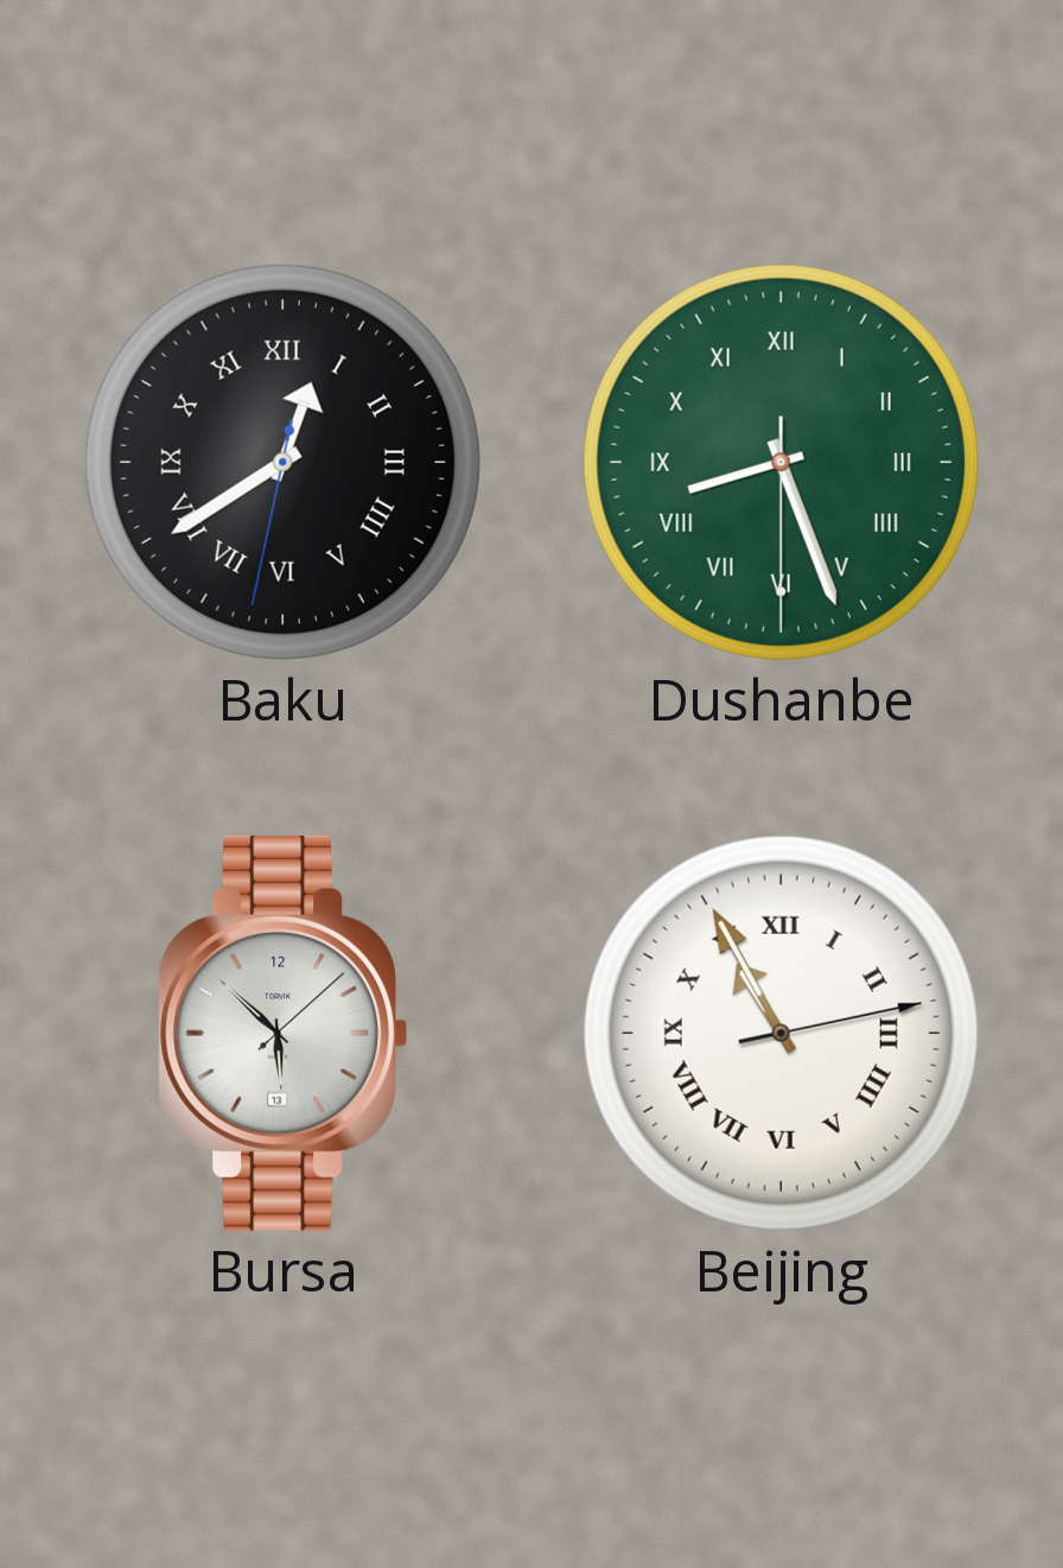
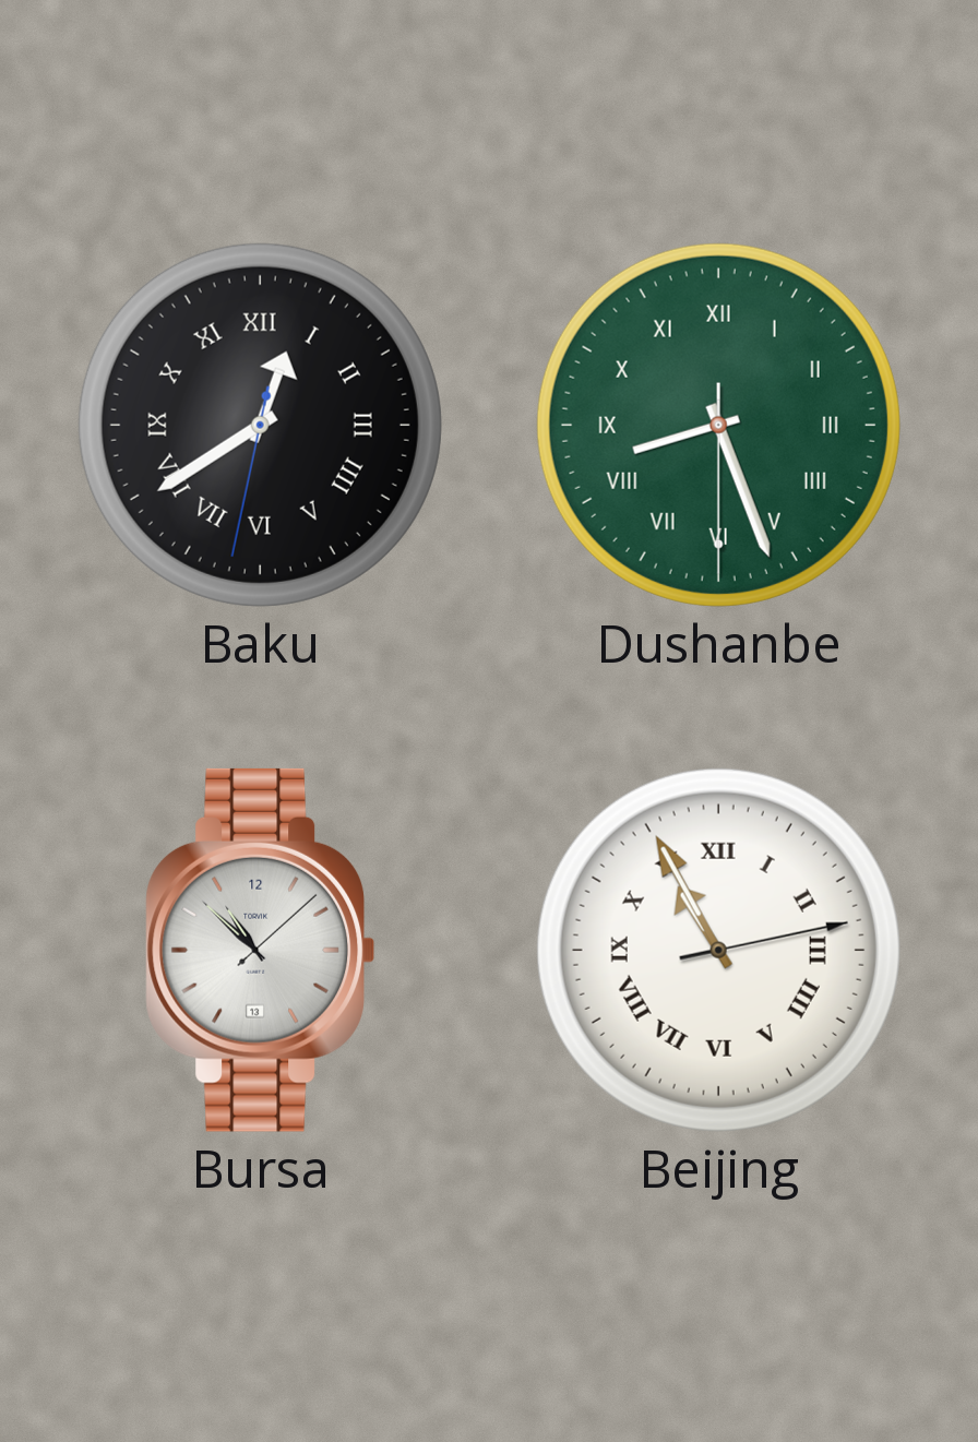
Bursa: 5:52 -> 10:52 (260, 950)
